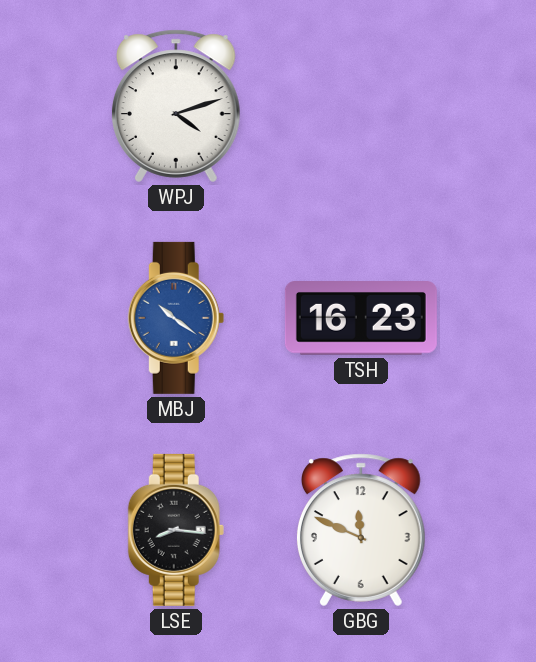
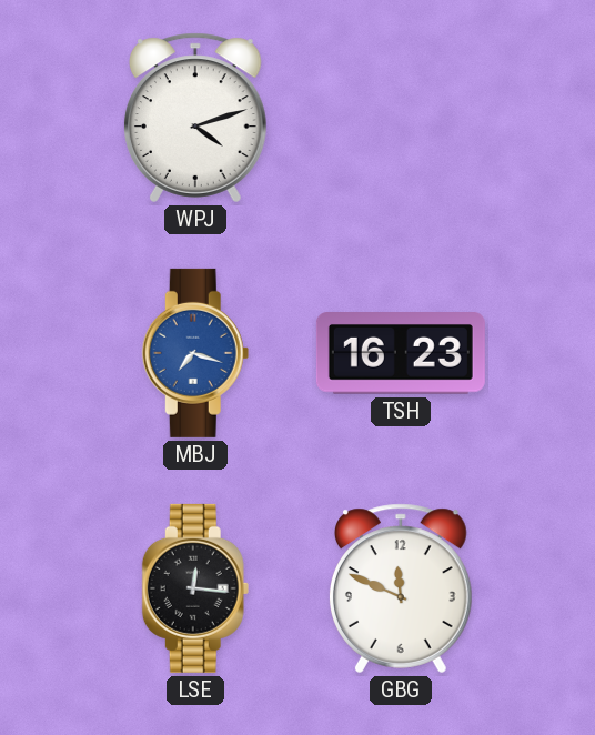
MBJ: 10:21 -> 7:18 (195, 353)
LSE: 8:16 -> 12:16 (195, 588)
